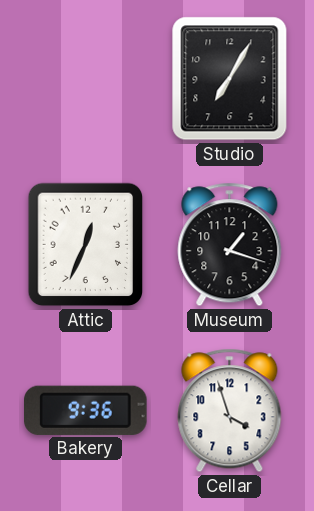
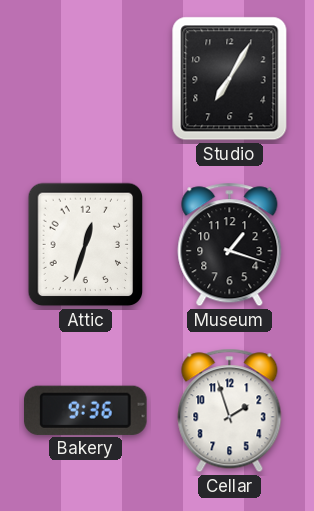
Attic: 12:34 -> 12:33 (86, 245)
Cellar: 3:57 -> 1:57 (230, 411)
